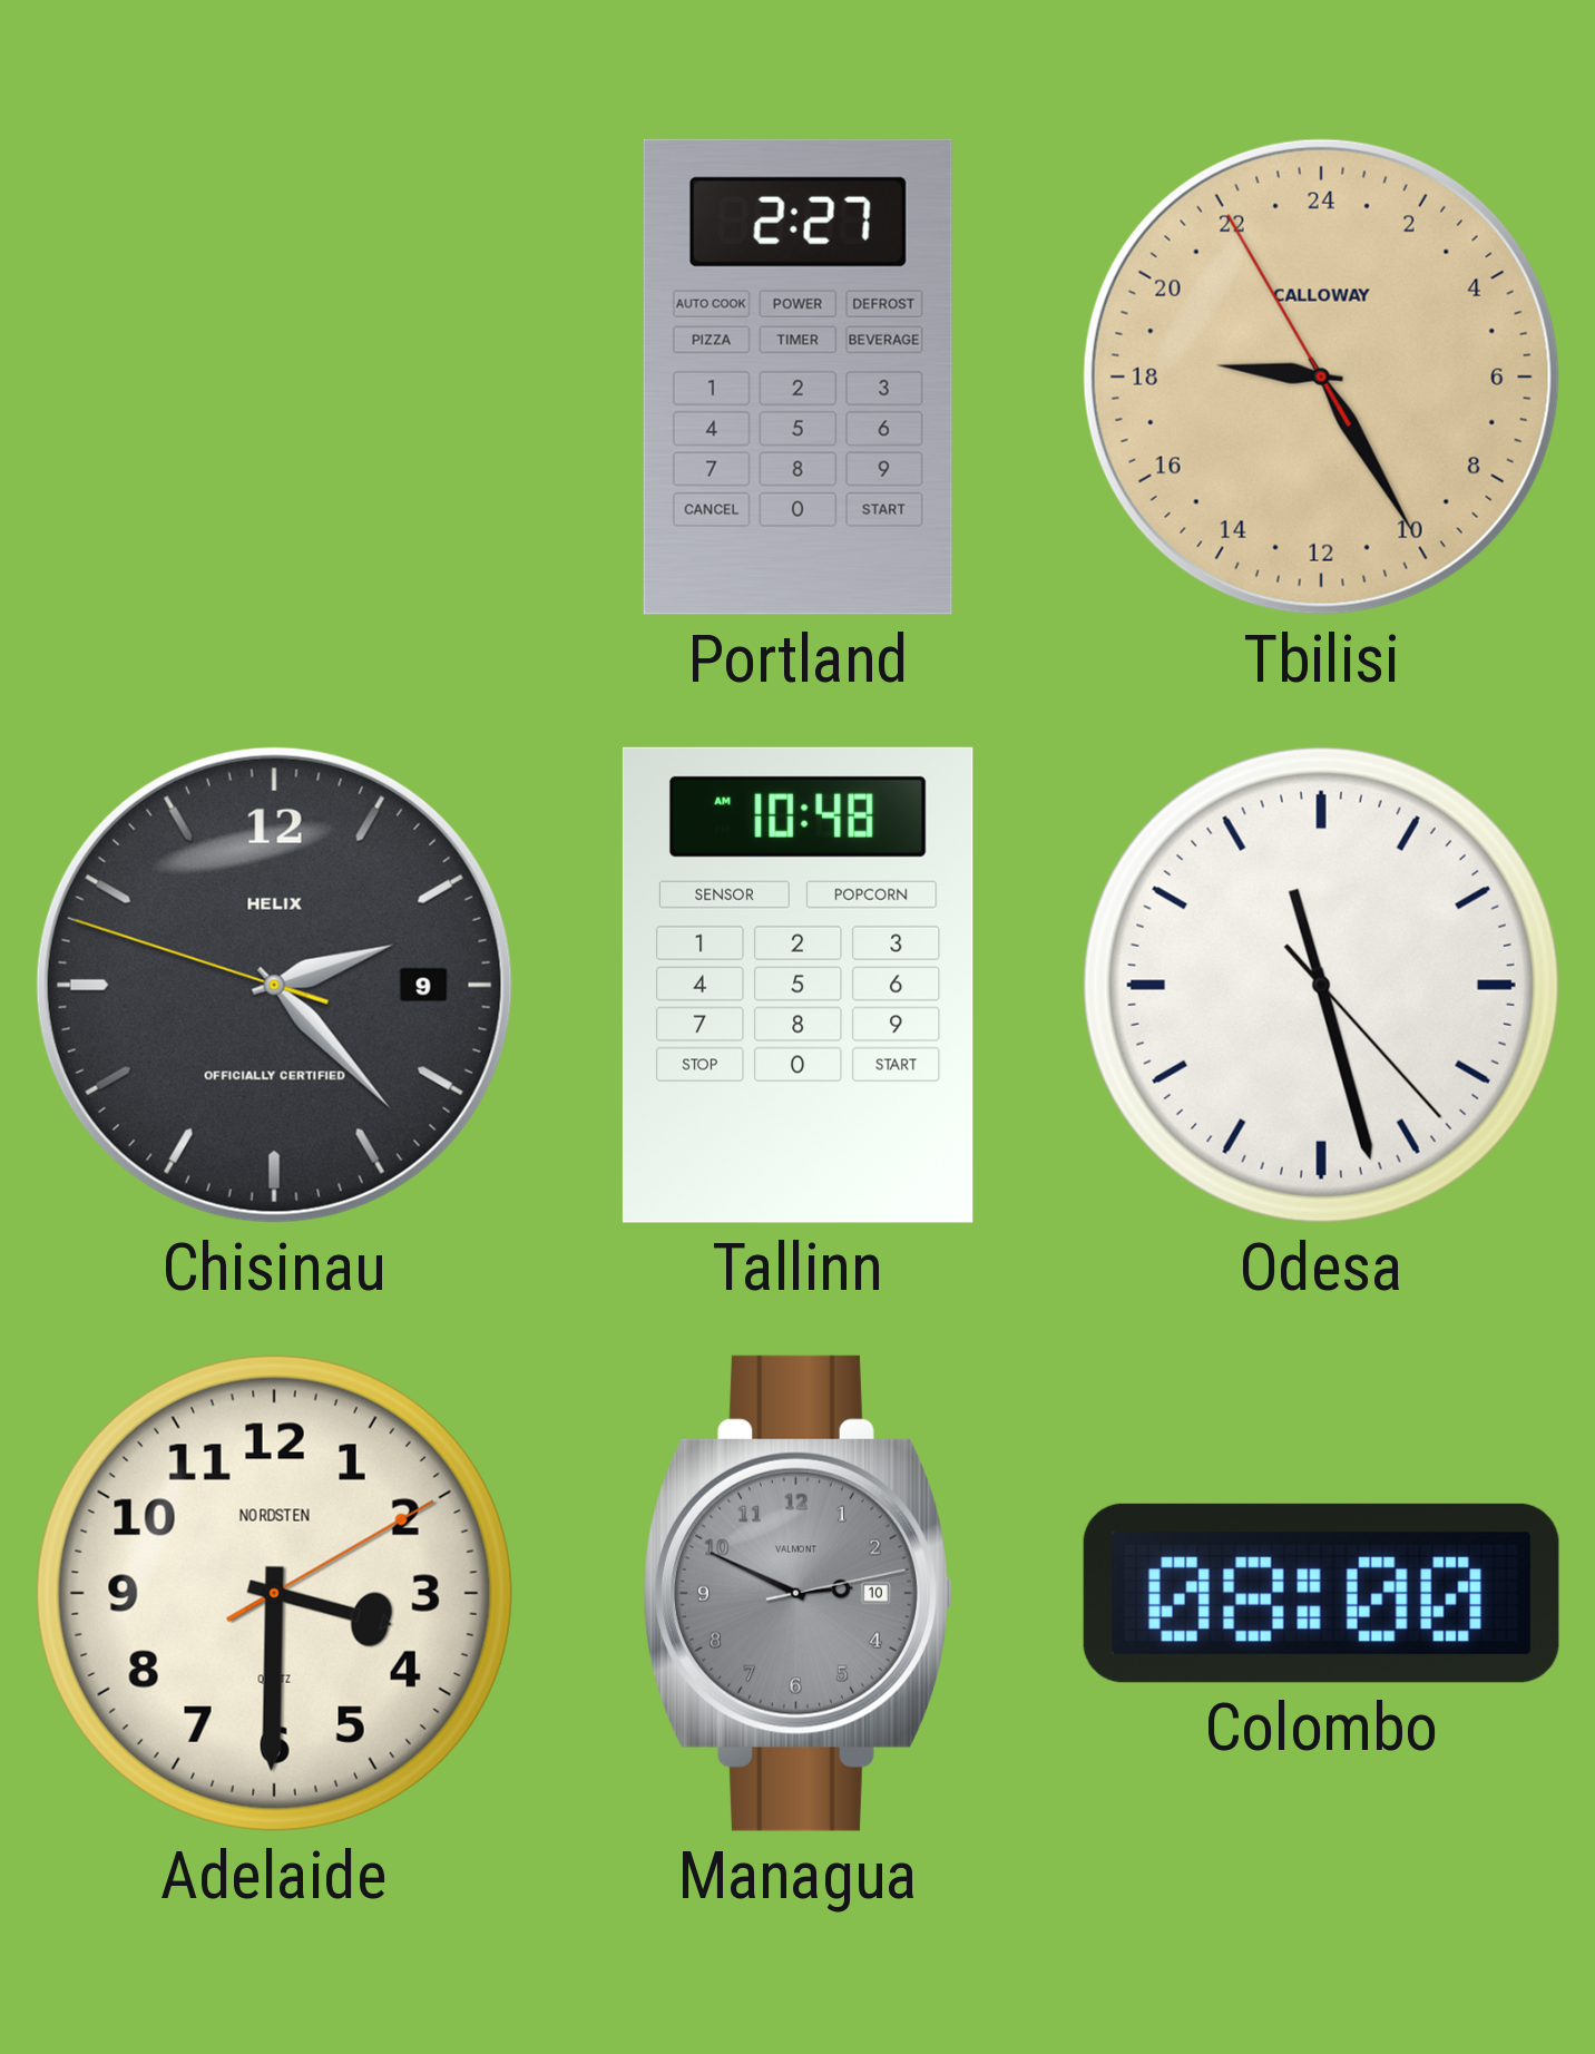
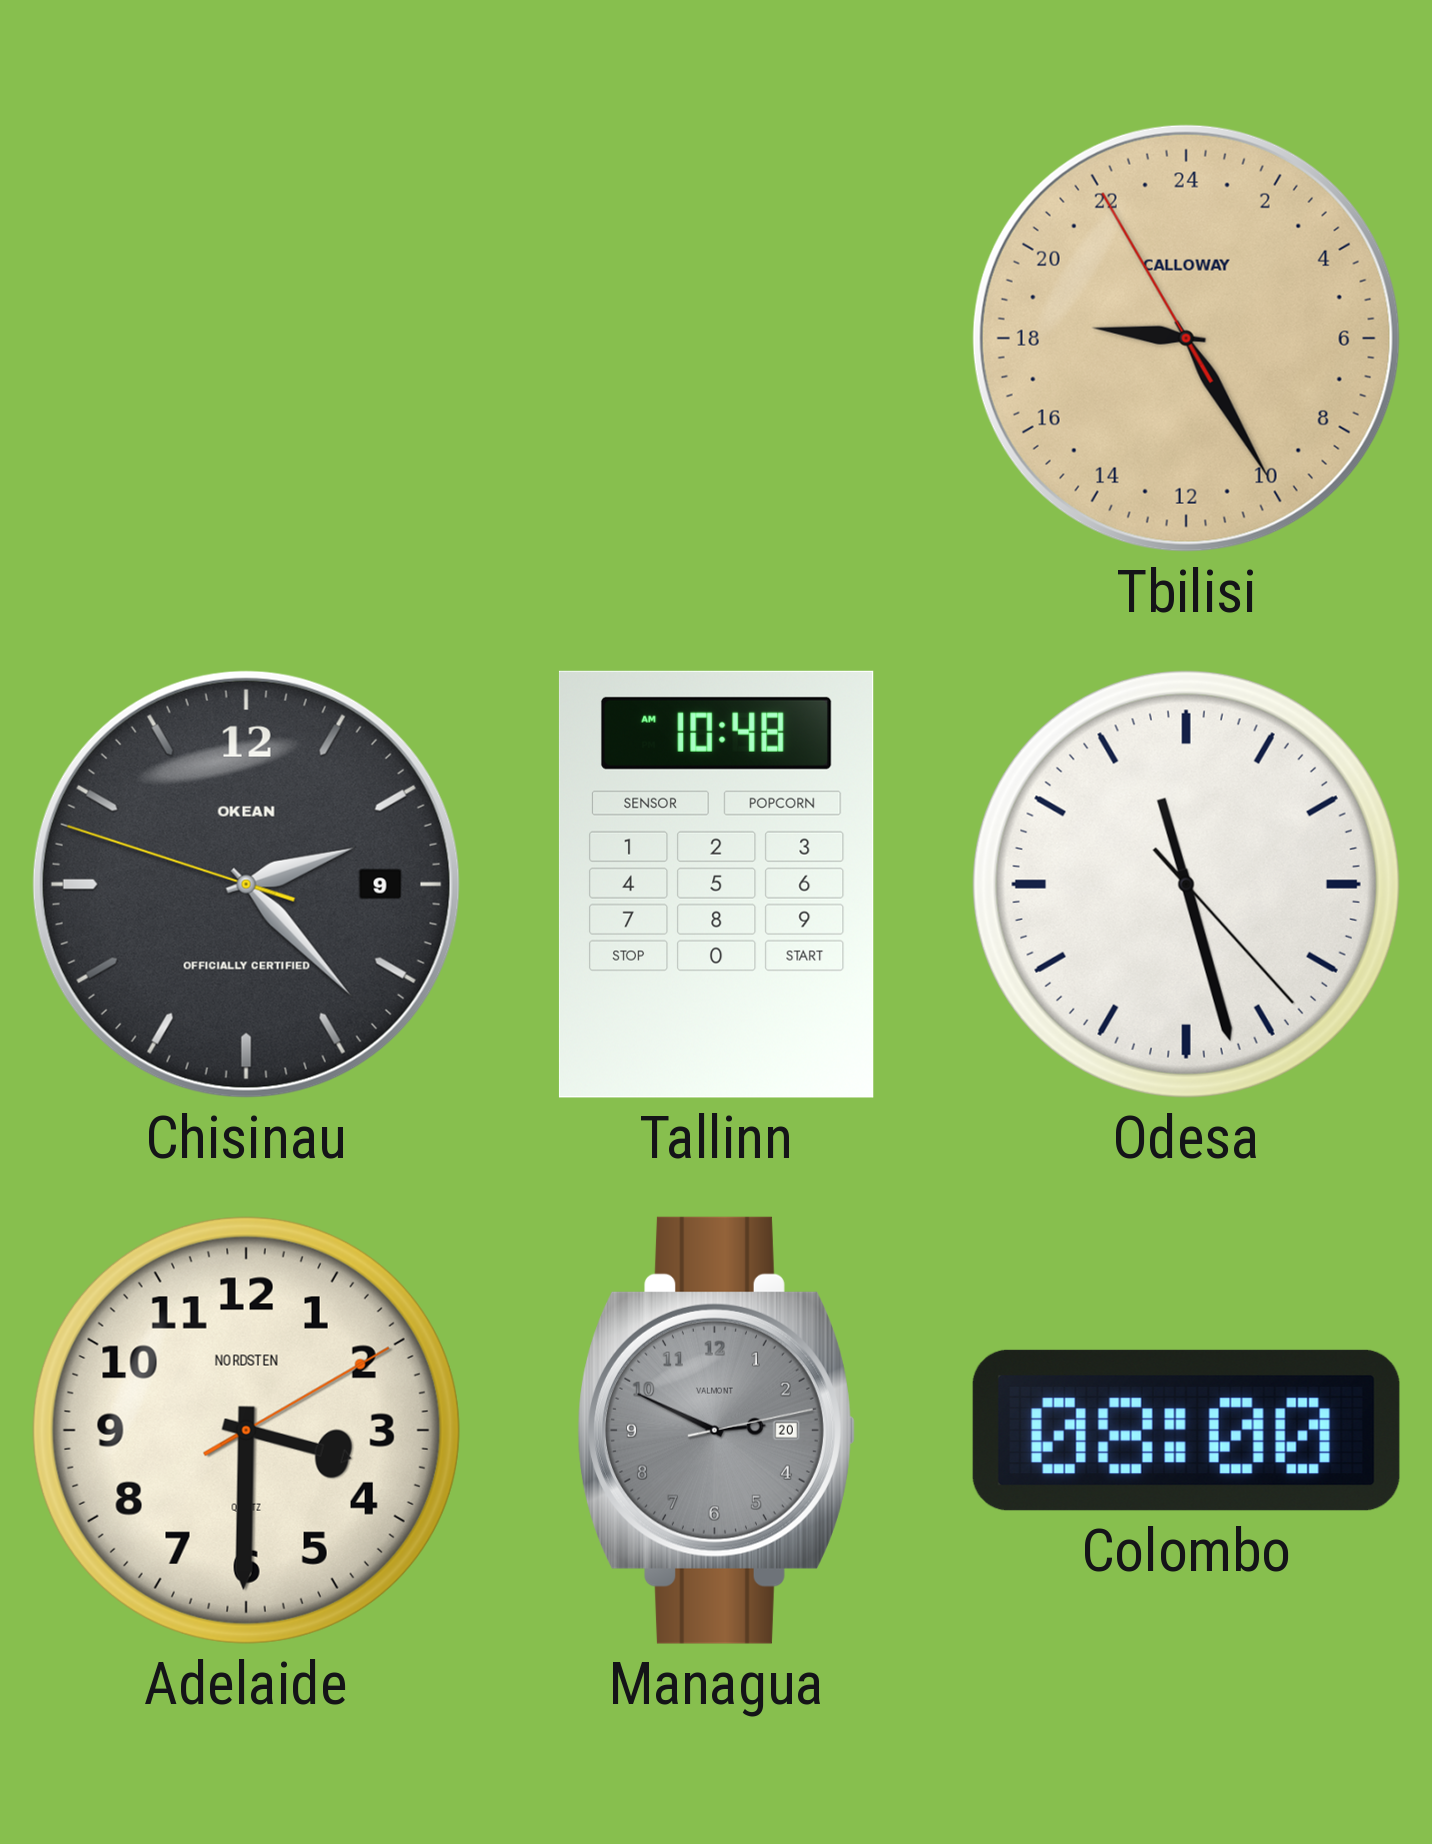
Portland: 2:27 -> none (797, 376)
Chisinau brand: HELIX -> OKEAN (246, 884)
Managua date: 10 -> 20 (717, 1430)
